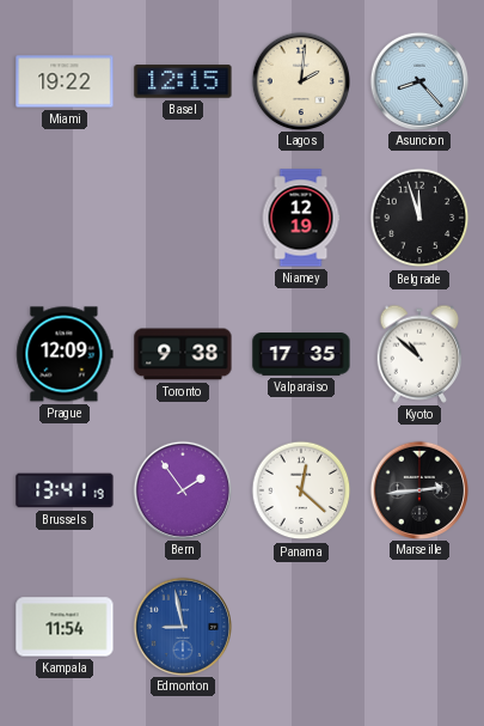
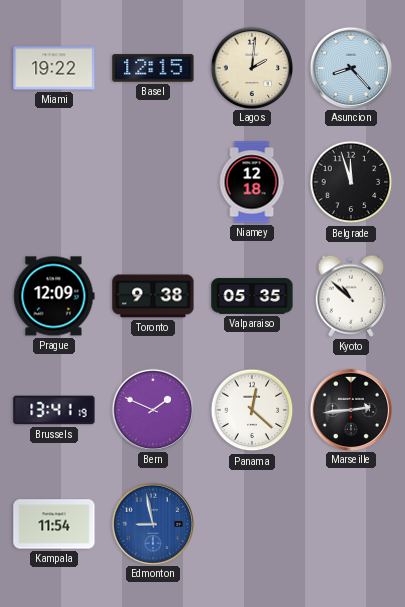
Niamey: 12:19 -> 12:18 (252, 182)
Valparaiso: 17:35 -> 05:35 (252, 296)
Bern: 1:54 -> 1:49 (152, 409)
